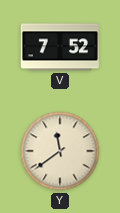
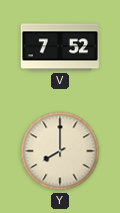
Y: 11:39 -> 8:00 (60, 151)
